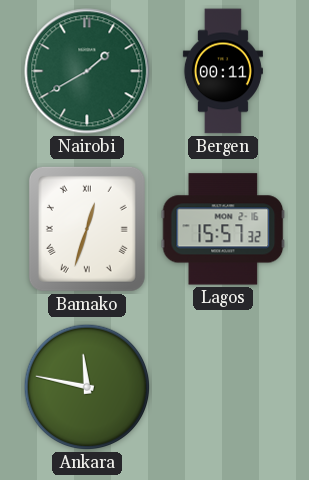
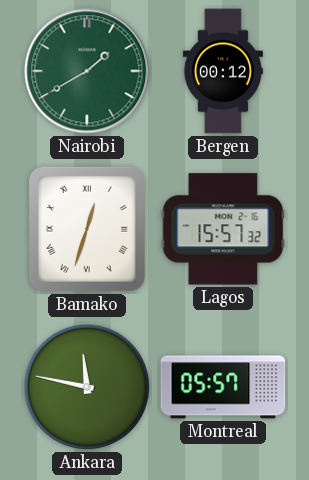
Bergen: 00:11 -> 00:12 (223, 71)
Montreal: none -> 05:57 (223, 387)
